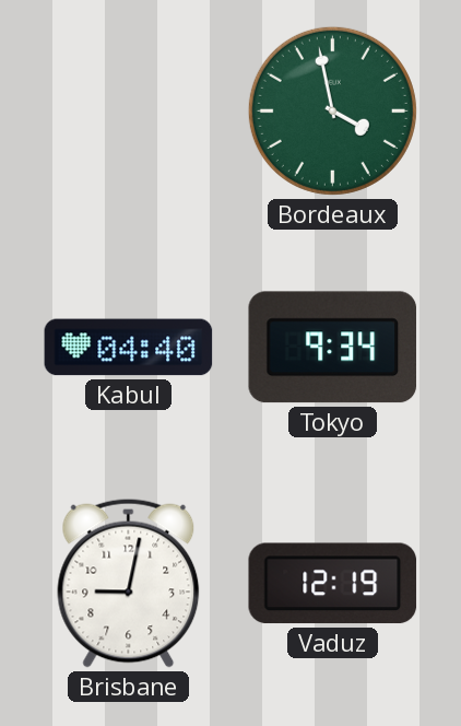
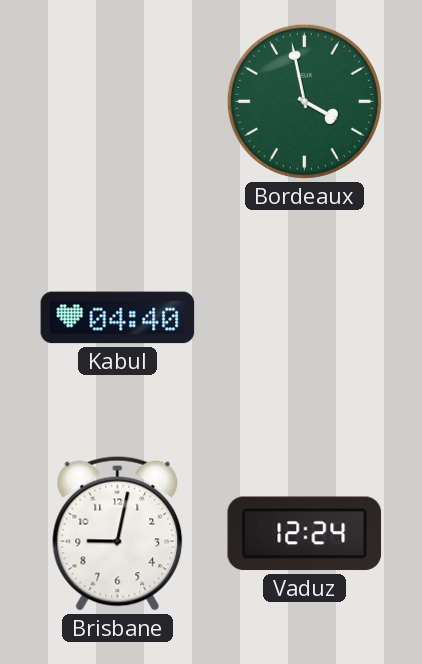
Tokyo: 9:34 -> none (332, 348)
Vaduz: 12:19 -> 12:24 (305, 534)
